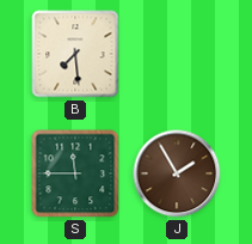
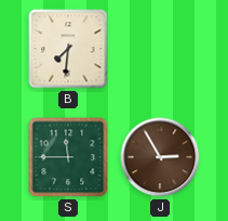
B: 7:29 -> 7:31 (68, 49)
J: 1:55 -> 2:55 (160, 157)
